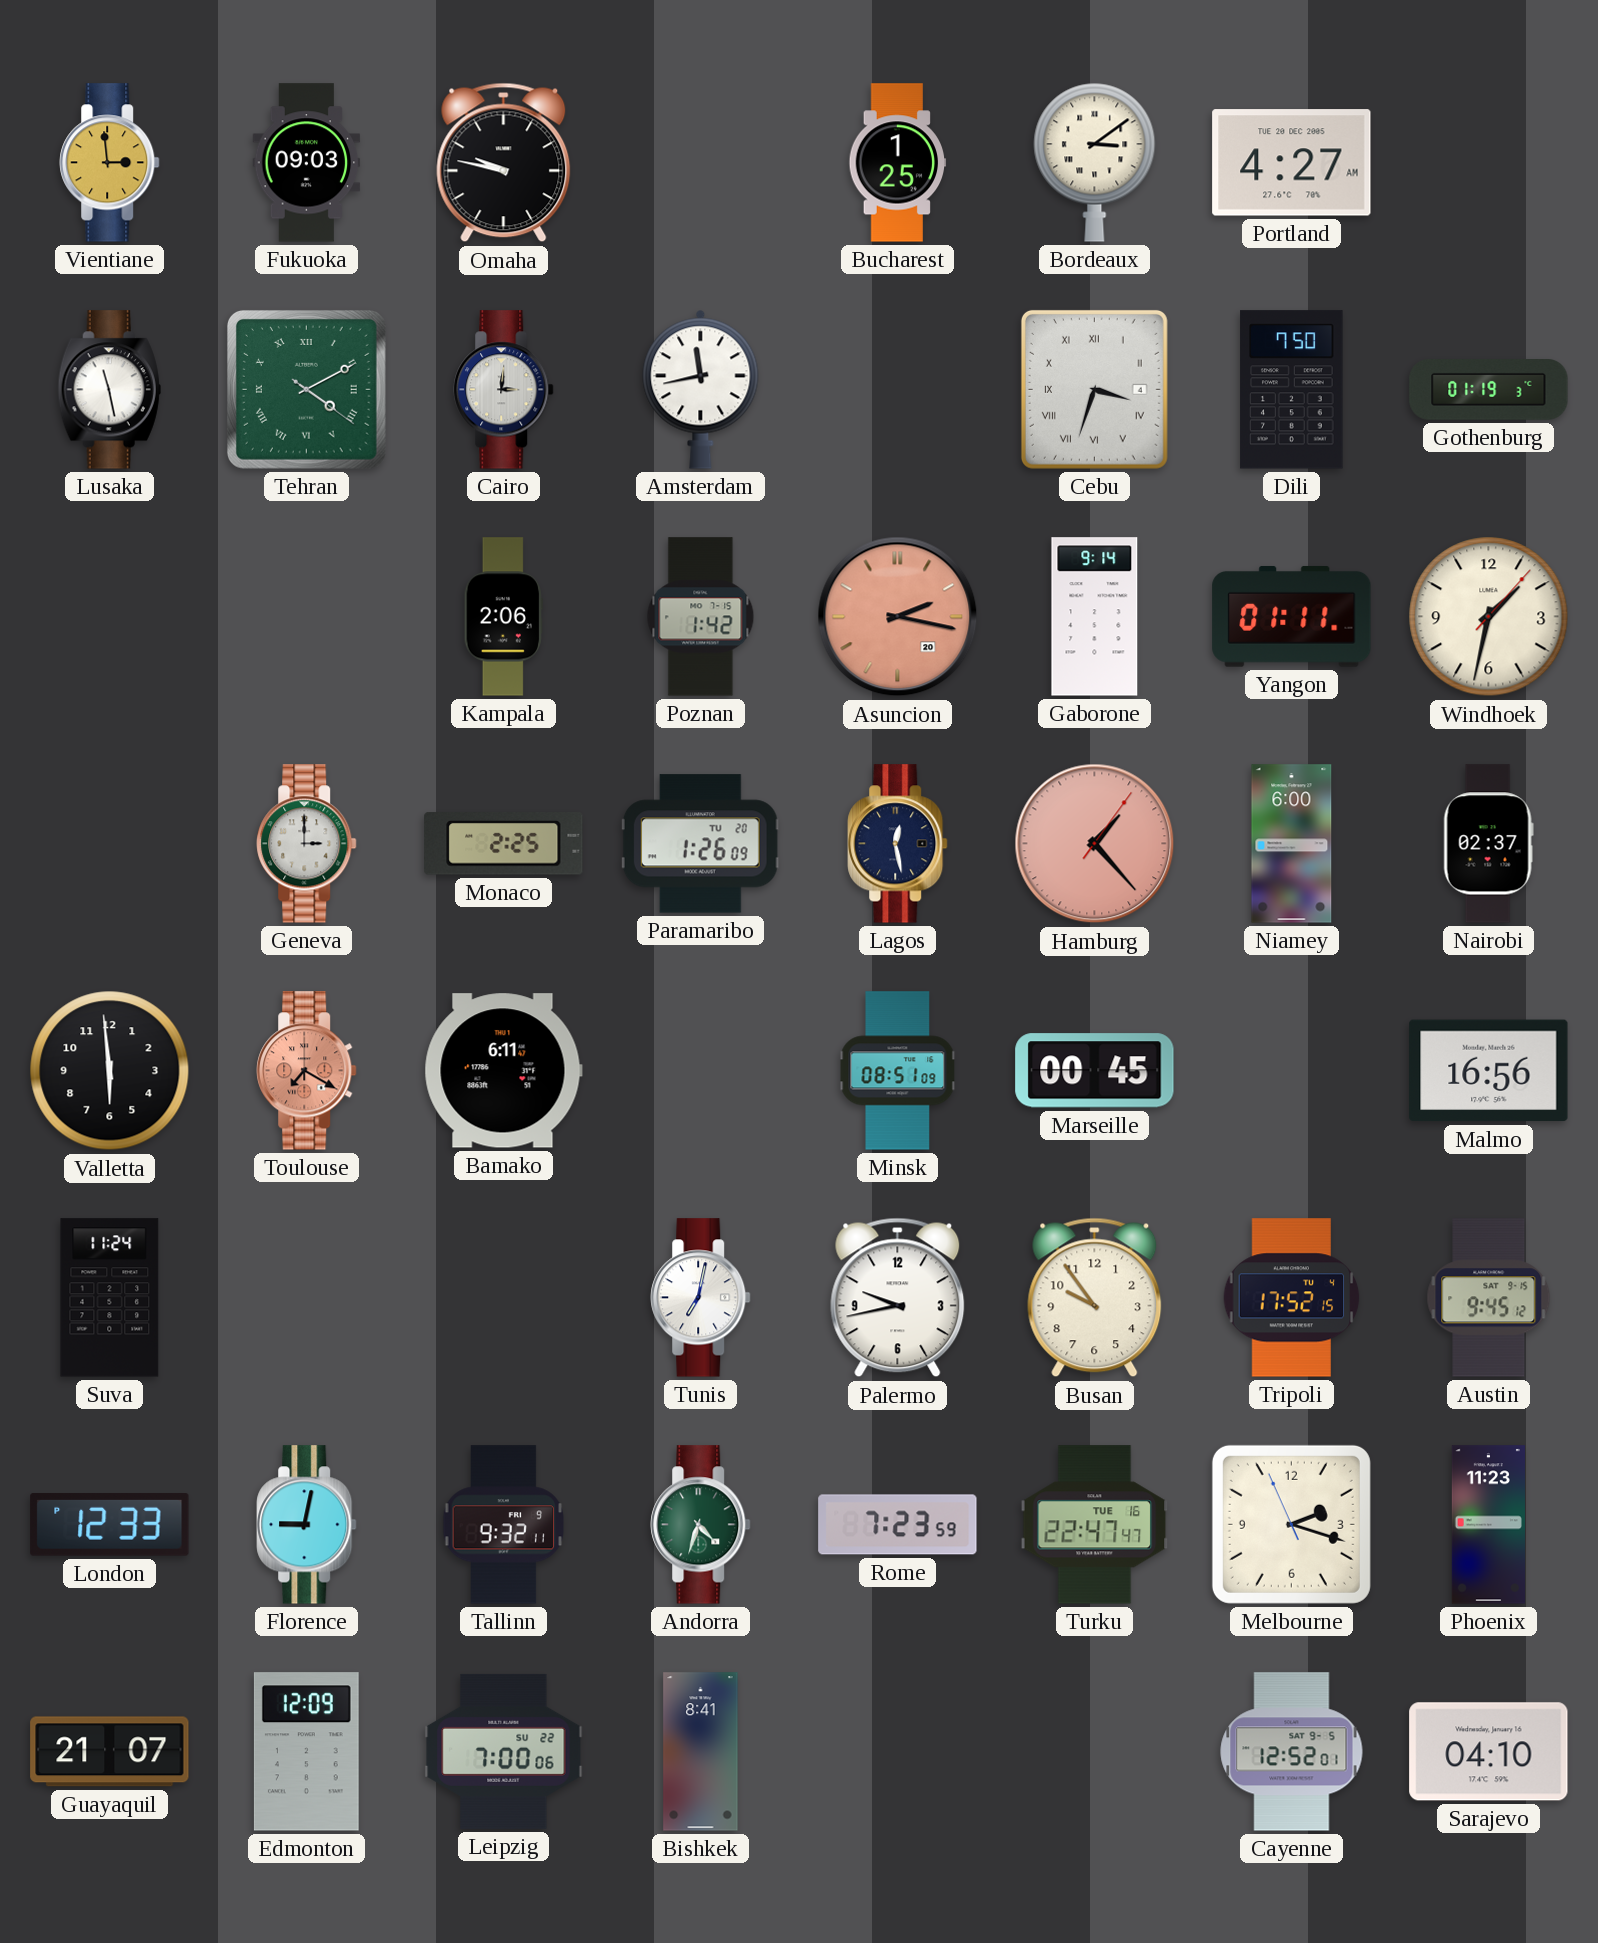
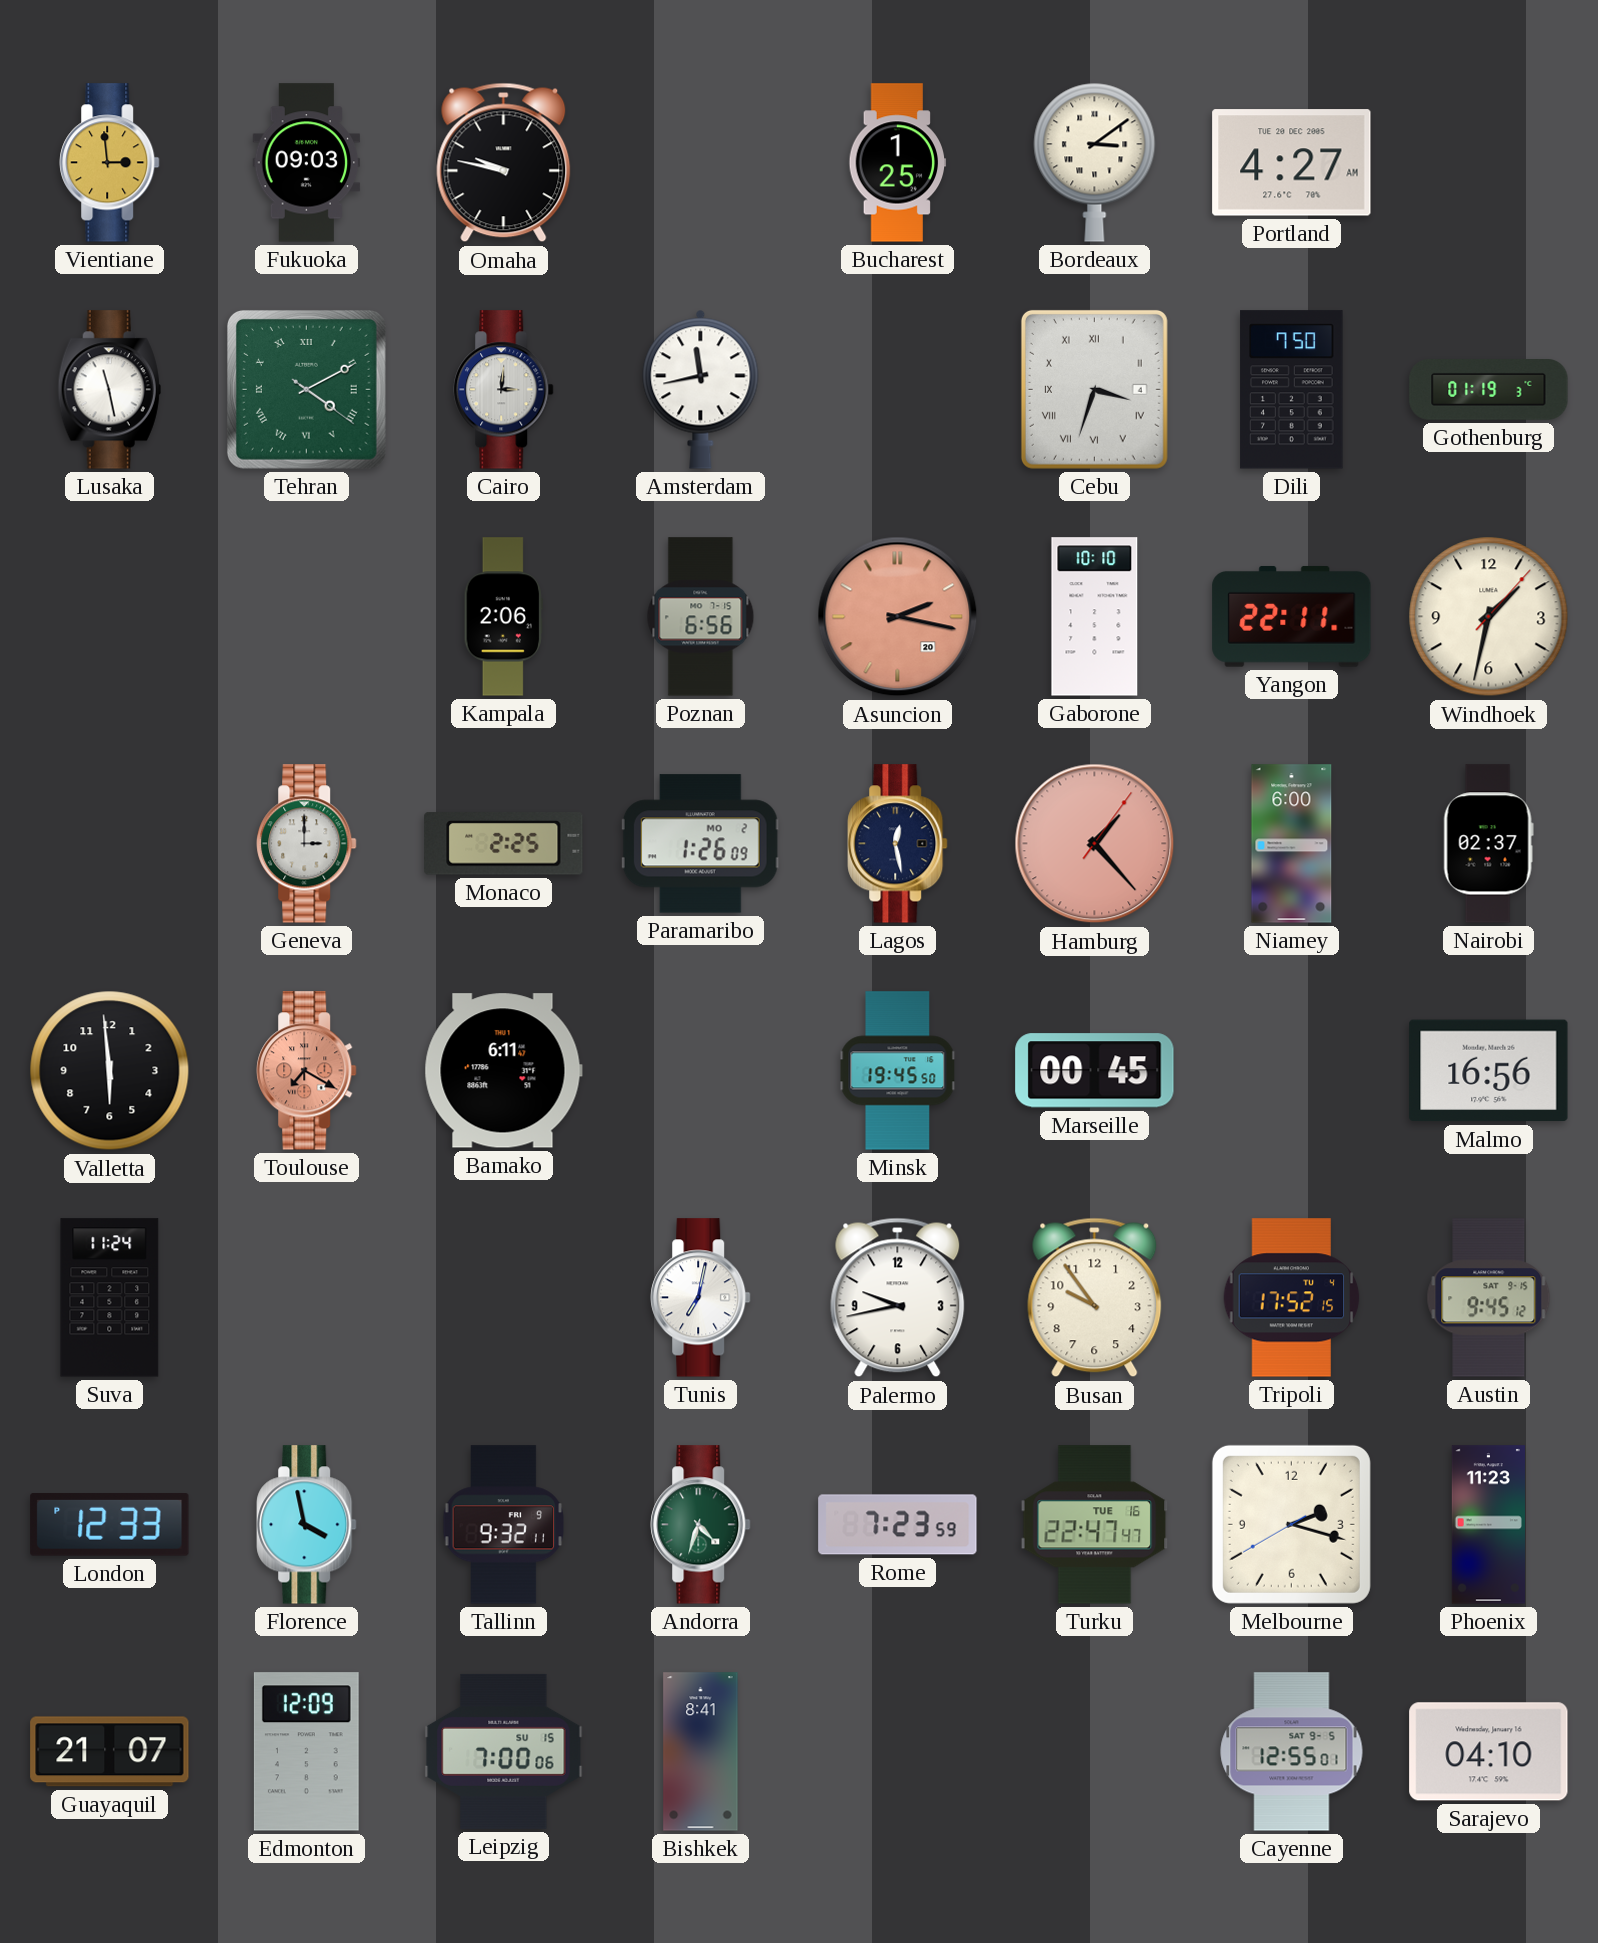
Poznan: 1:42 -> 6:56 (701, 617)
Gaborone: 9:14 -> 10:10 (1095, 617)
Yangon: 01:11 -> 22:11 (1292, 616)
Paramaribo date: TU 20 -> MO 2 (700, 844)
Minsk: 08:51 -> 19:45 (898, 1071)
Florence: 9:02 -> 3:58 (307, 1525)
Melbourne: 2:17:56 -> 2:17:40 (1291, 1524)
Leipzig date: SU 22 -> SU 15 (504, 1751)
Cayenne: 12:52 -> 12:55 (1292, 1752)
